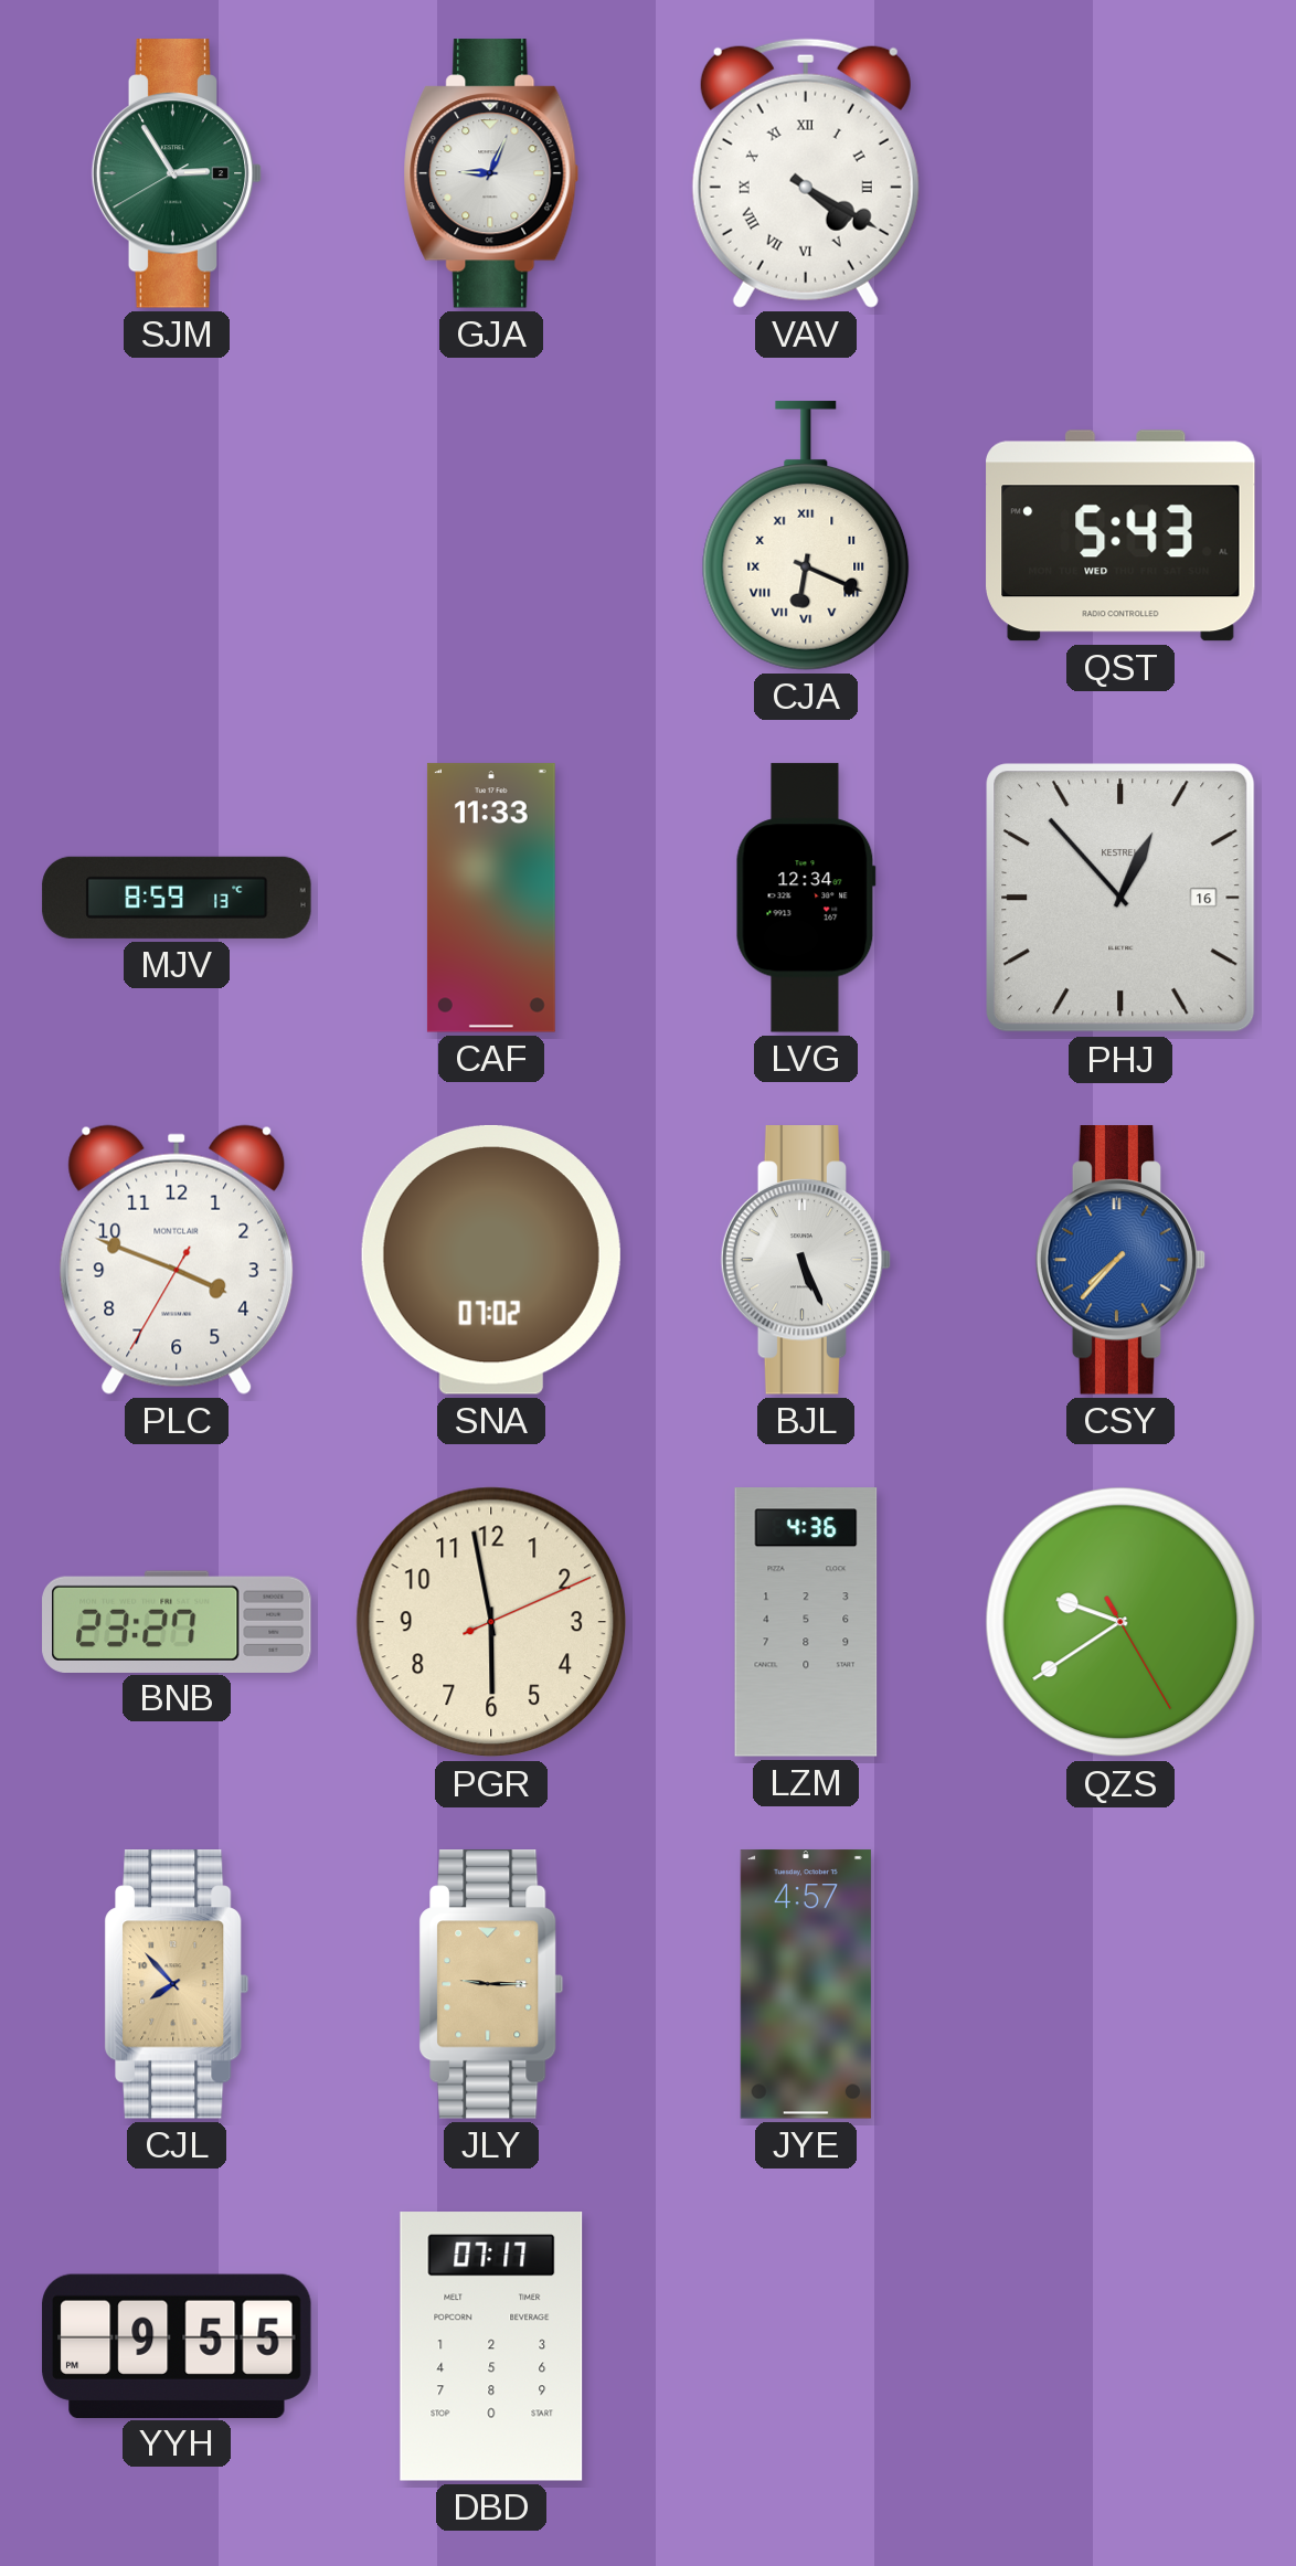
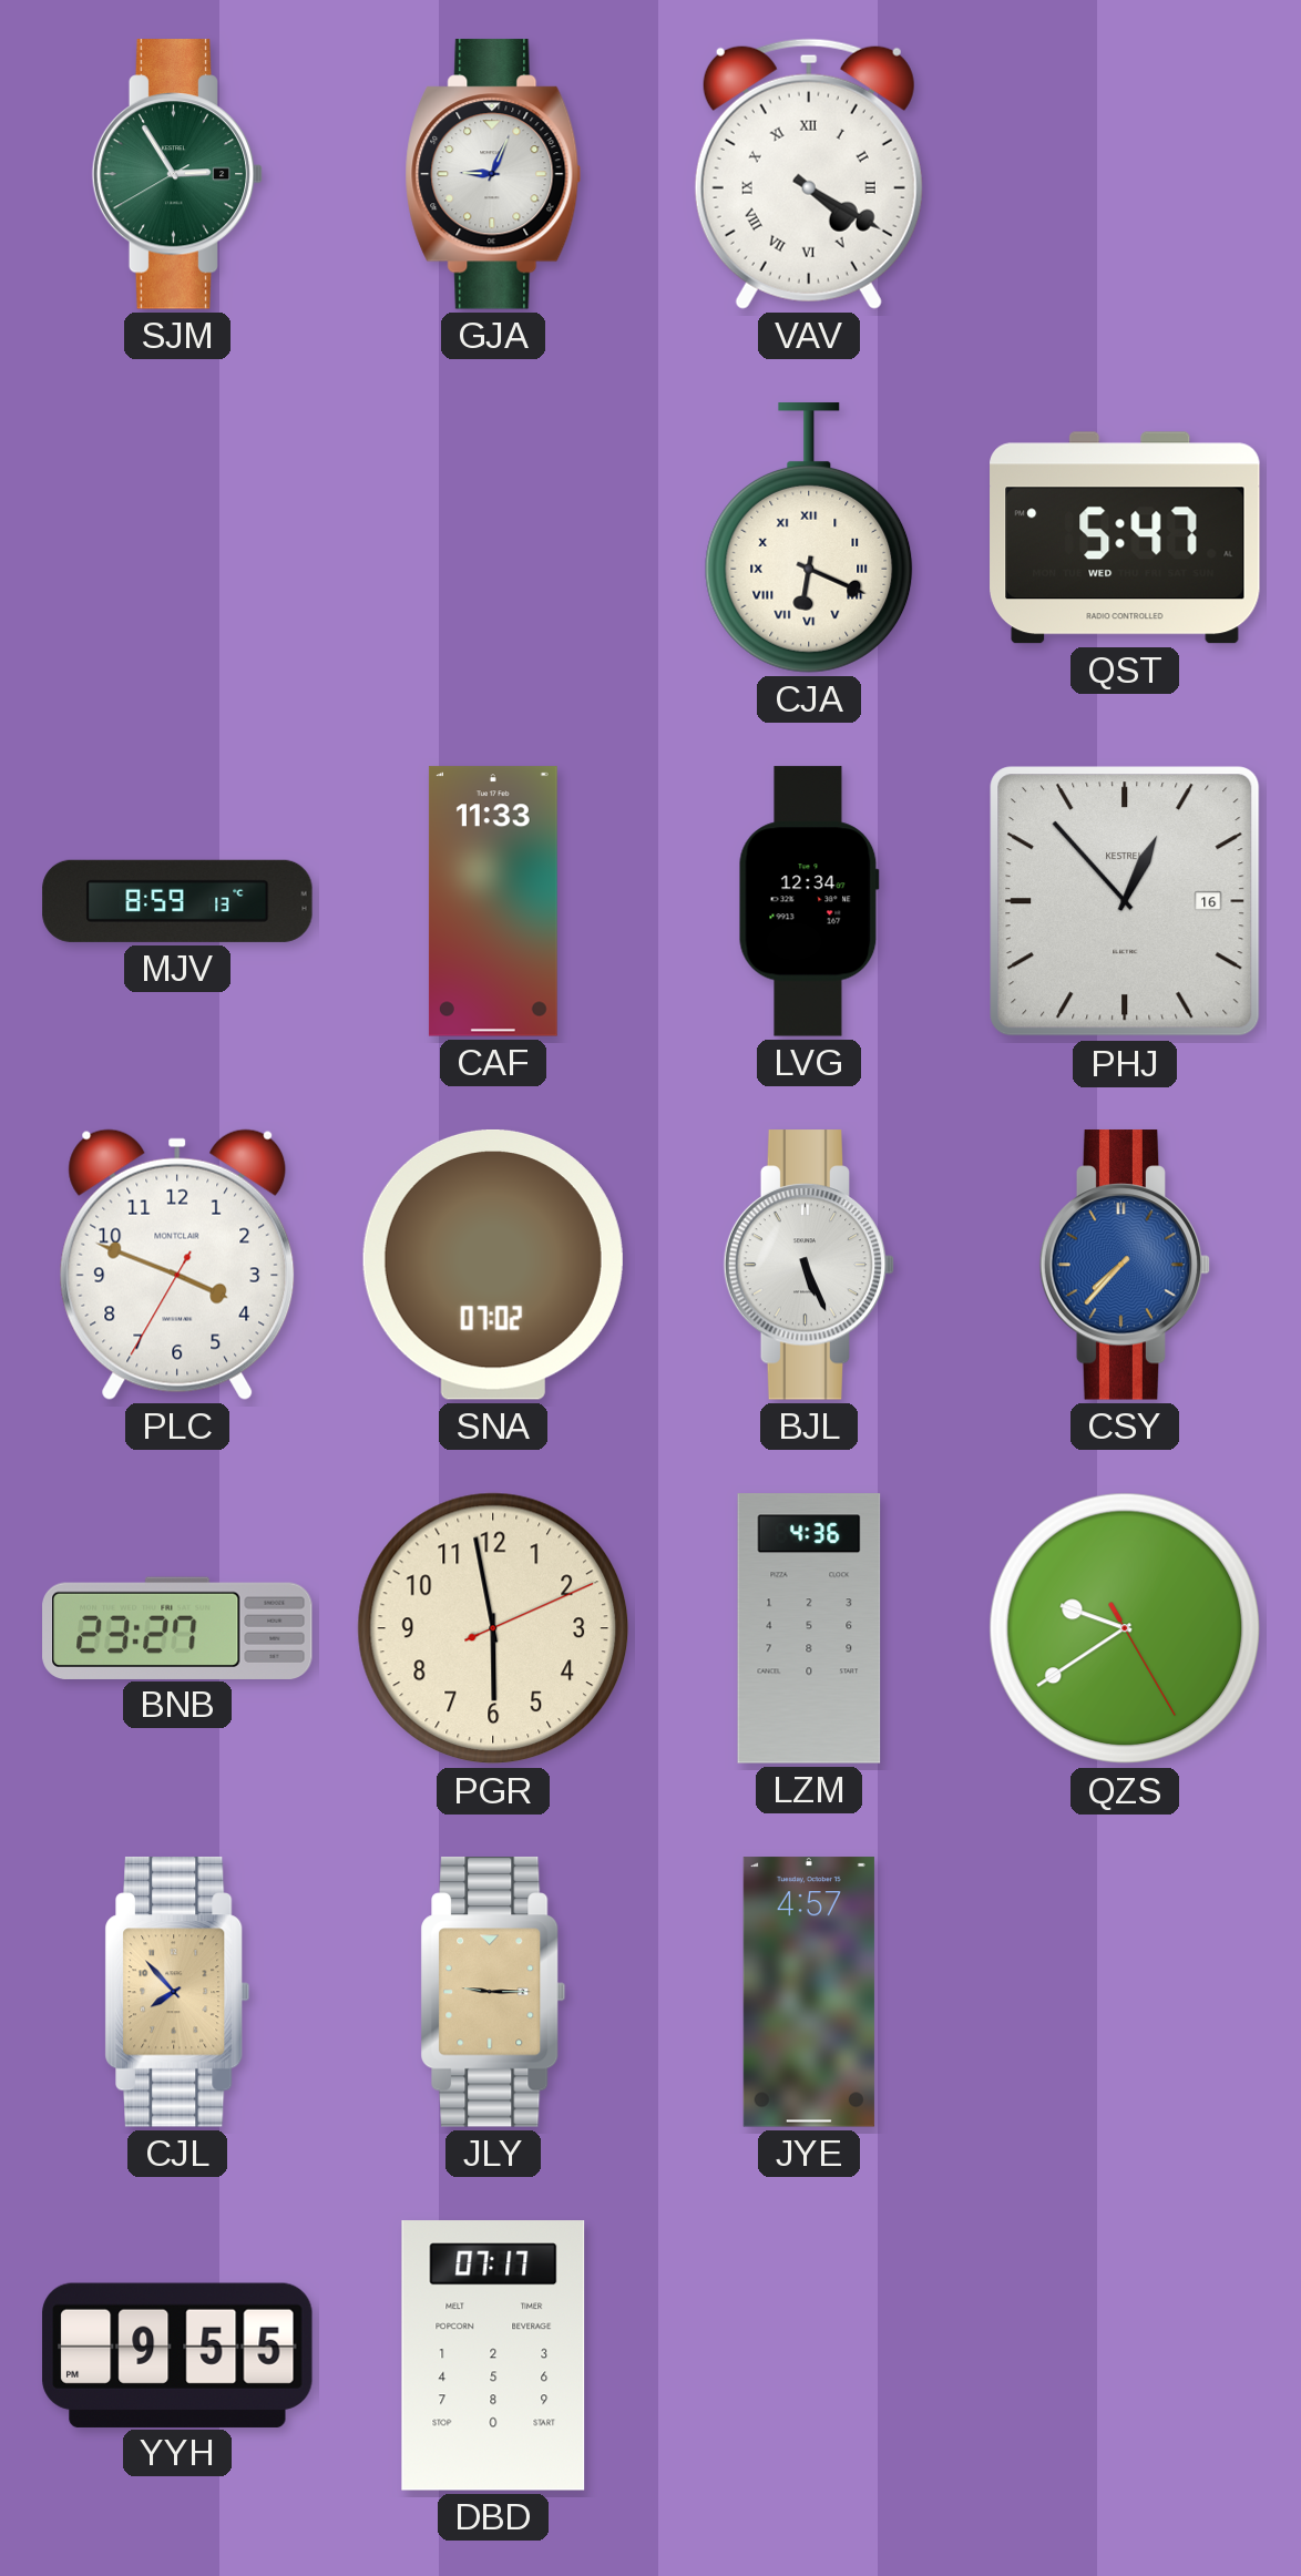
QST: 5:43 -> 5:47 (1125, 538)
